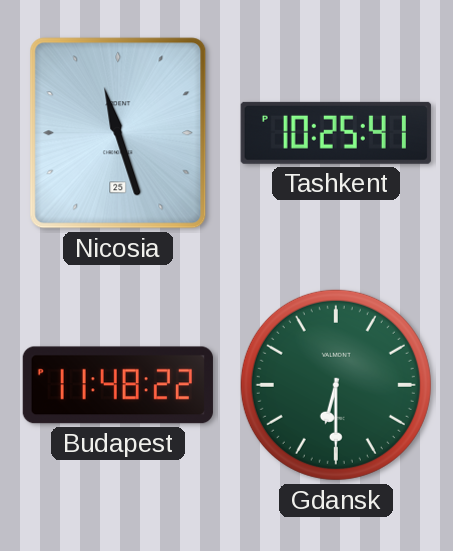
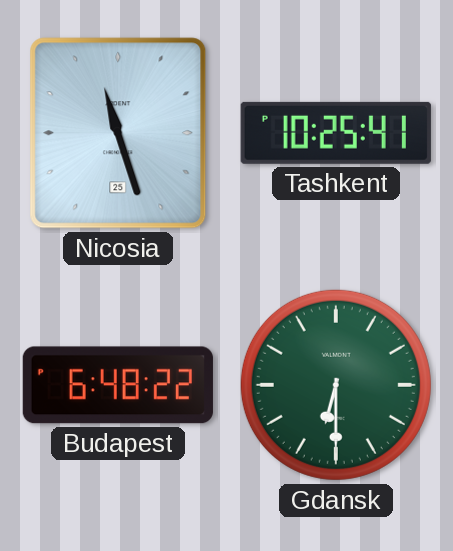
Budapest: 11:48 -> 6:48 (118, 385)
